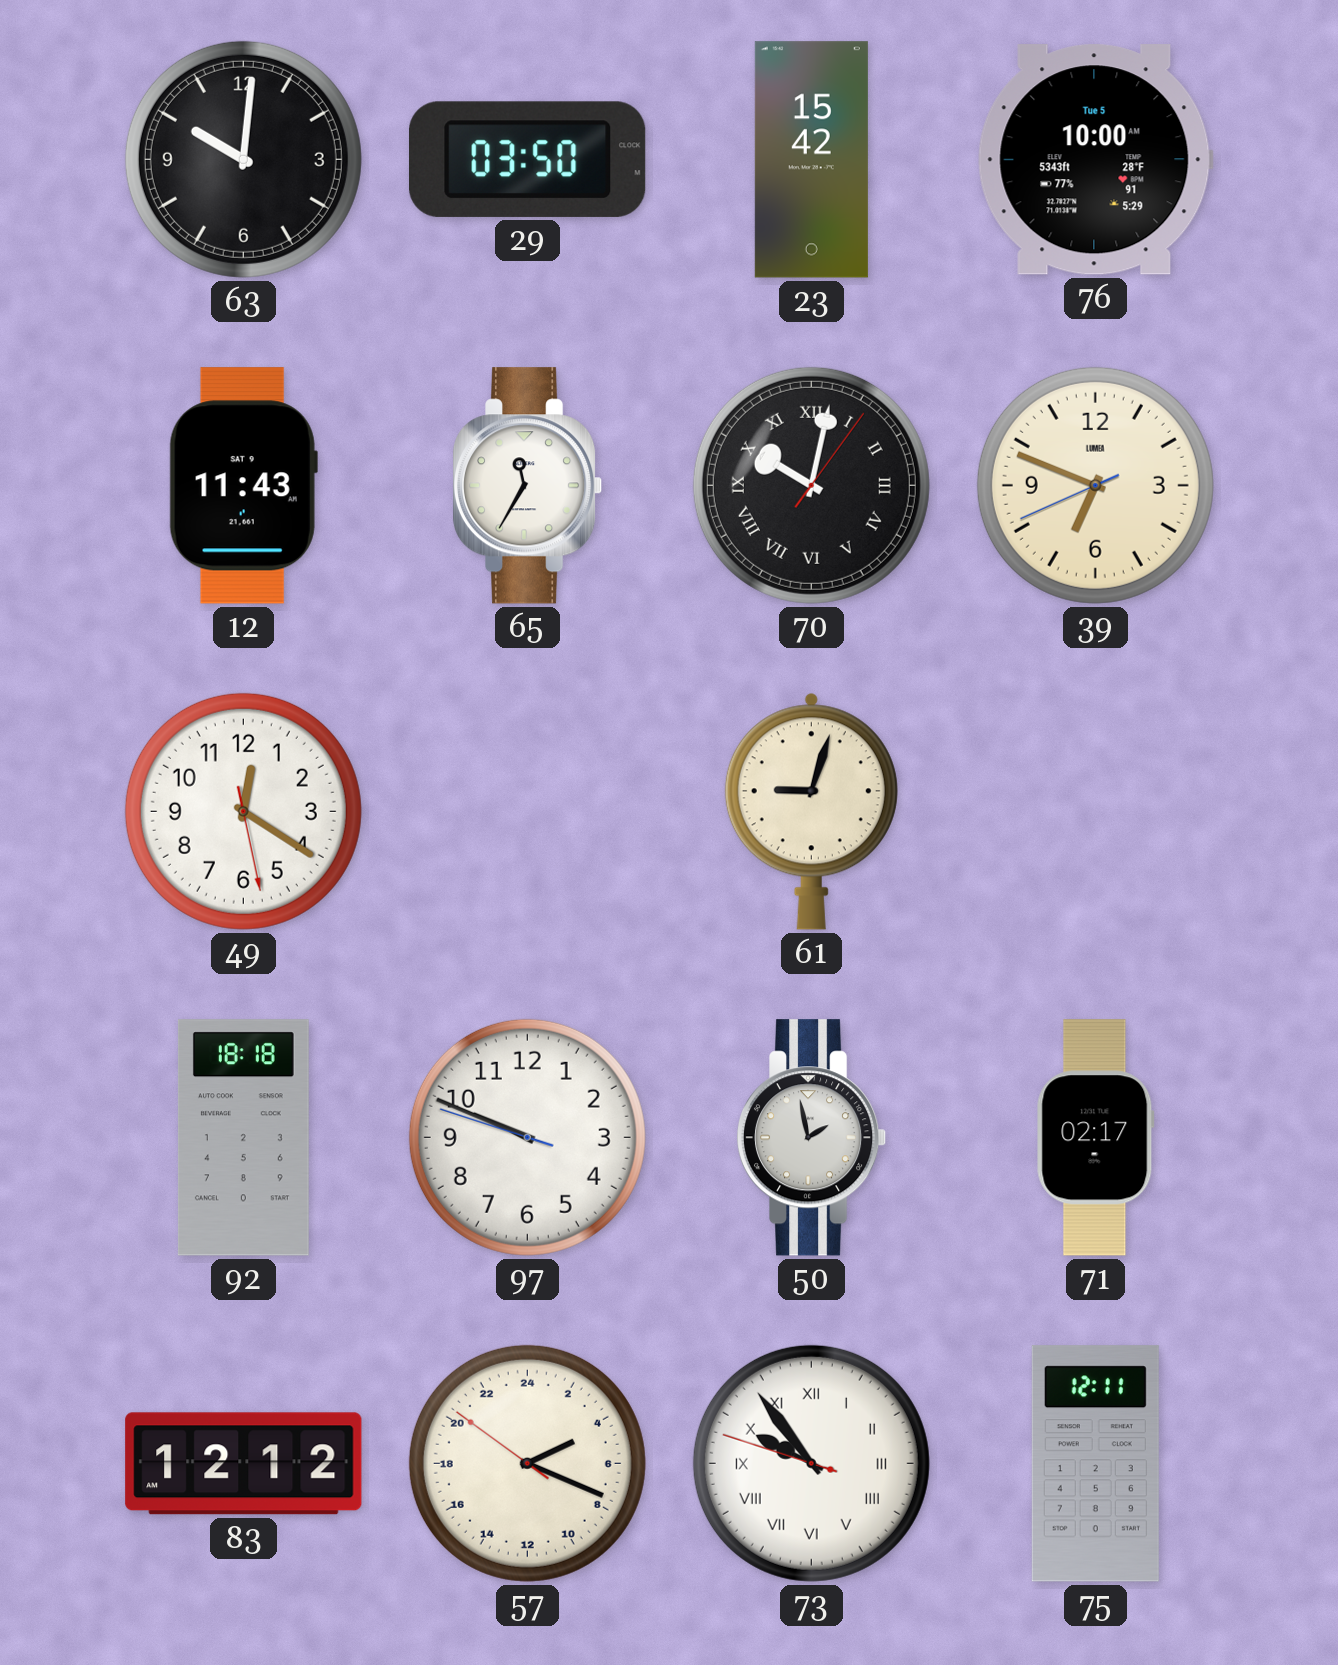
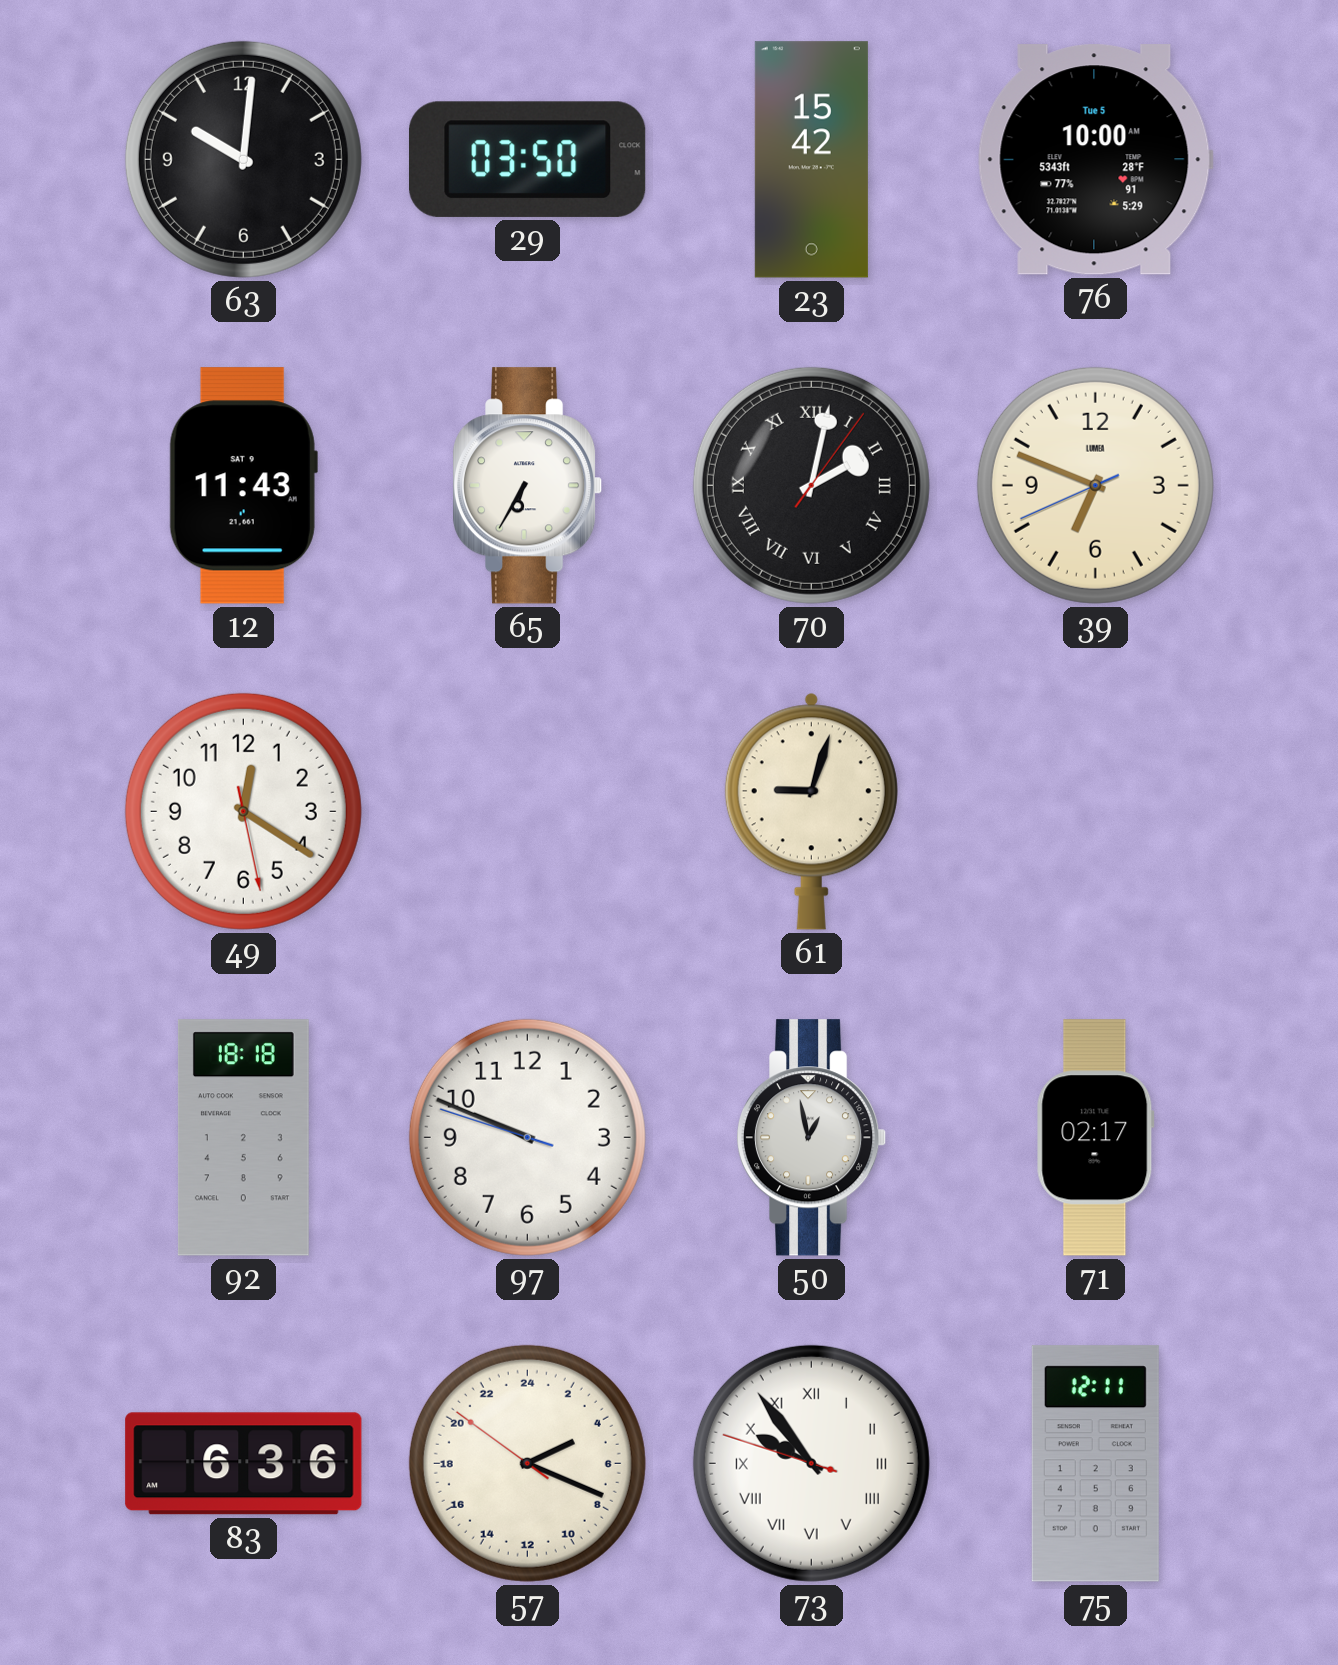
65: 11:35 -> 6:35 (528, 486)
70: 10:02 -> 2:02 (811, 485)
50: 1:58 -> 12:58 (812, 1138)
83: 12:12 -> 6:36 (244, 1464)
